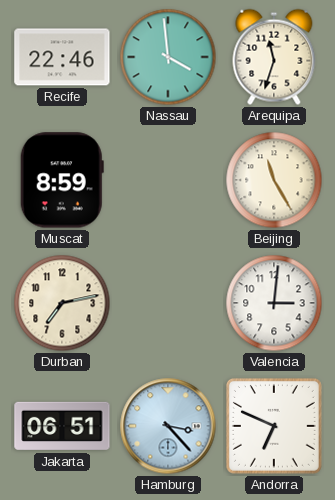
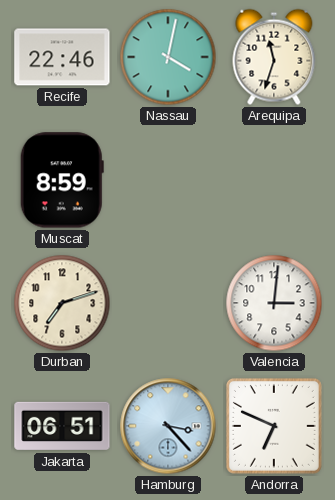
Nassau: 3:59 -> 4:02 (168, 57)
Beijing: 11:25 -> none (274, 180)
Durban: 7:13 -> 7:12 (62, 303)
